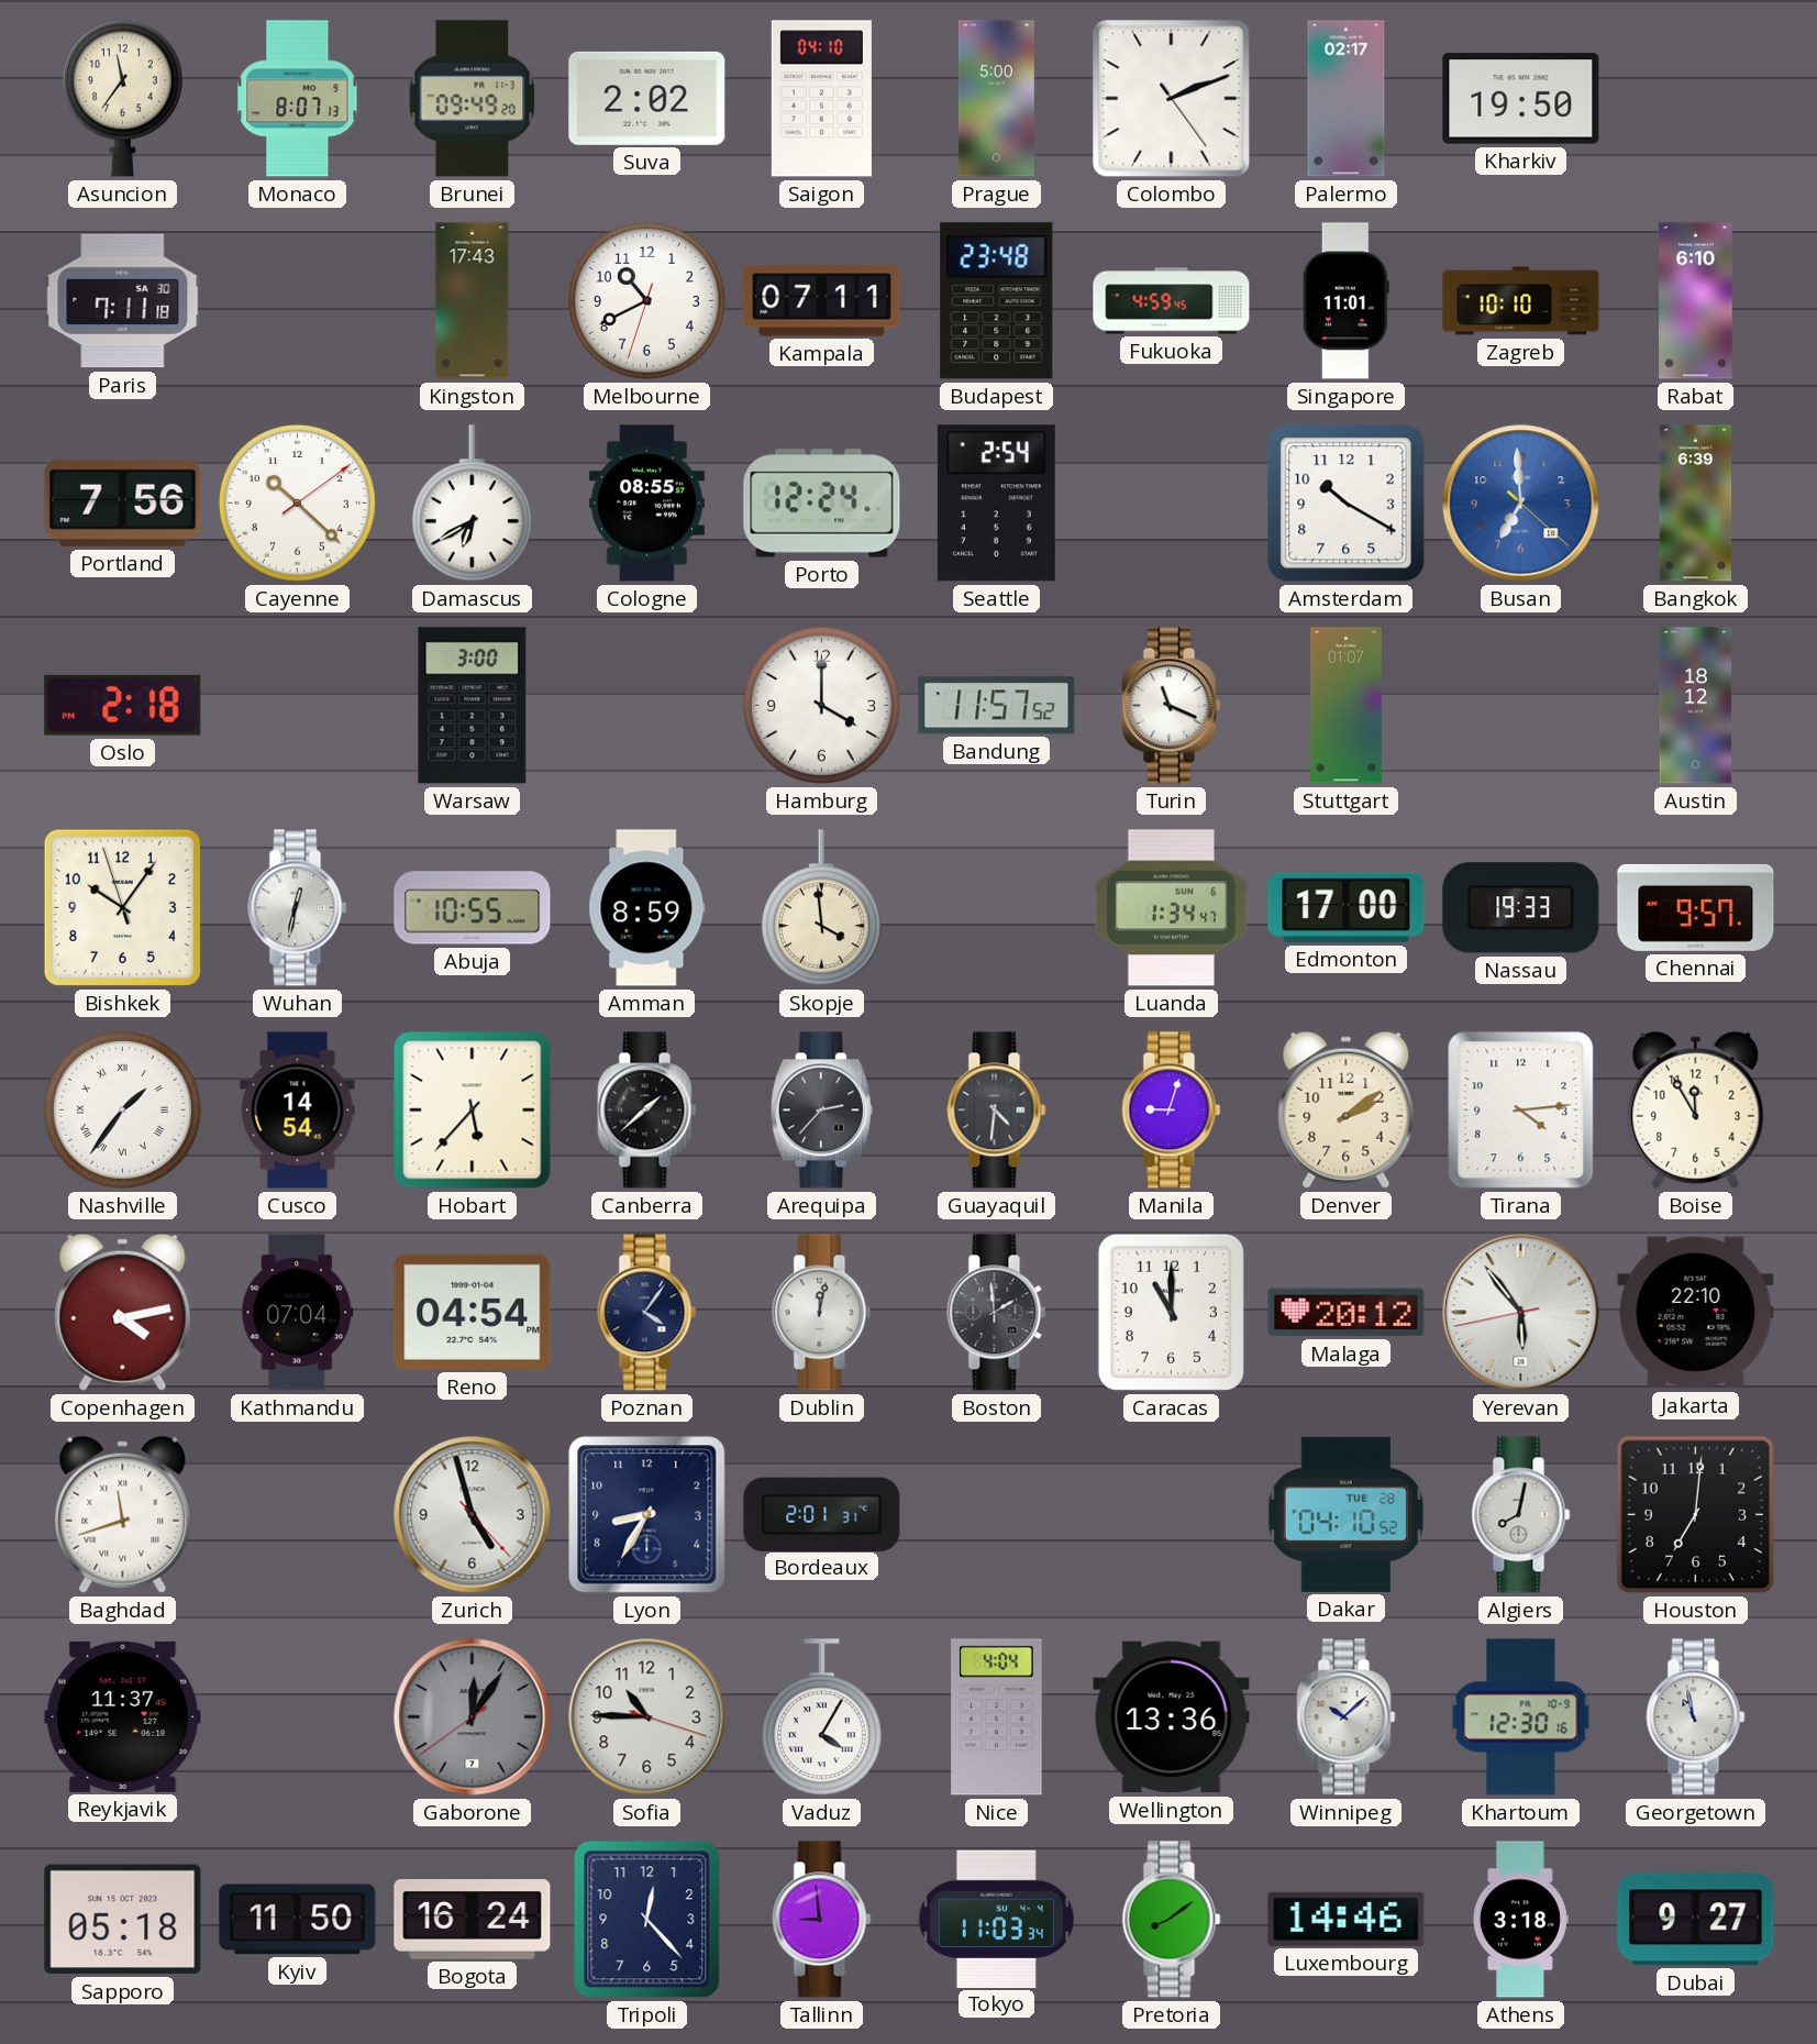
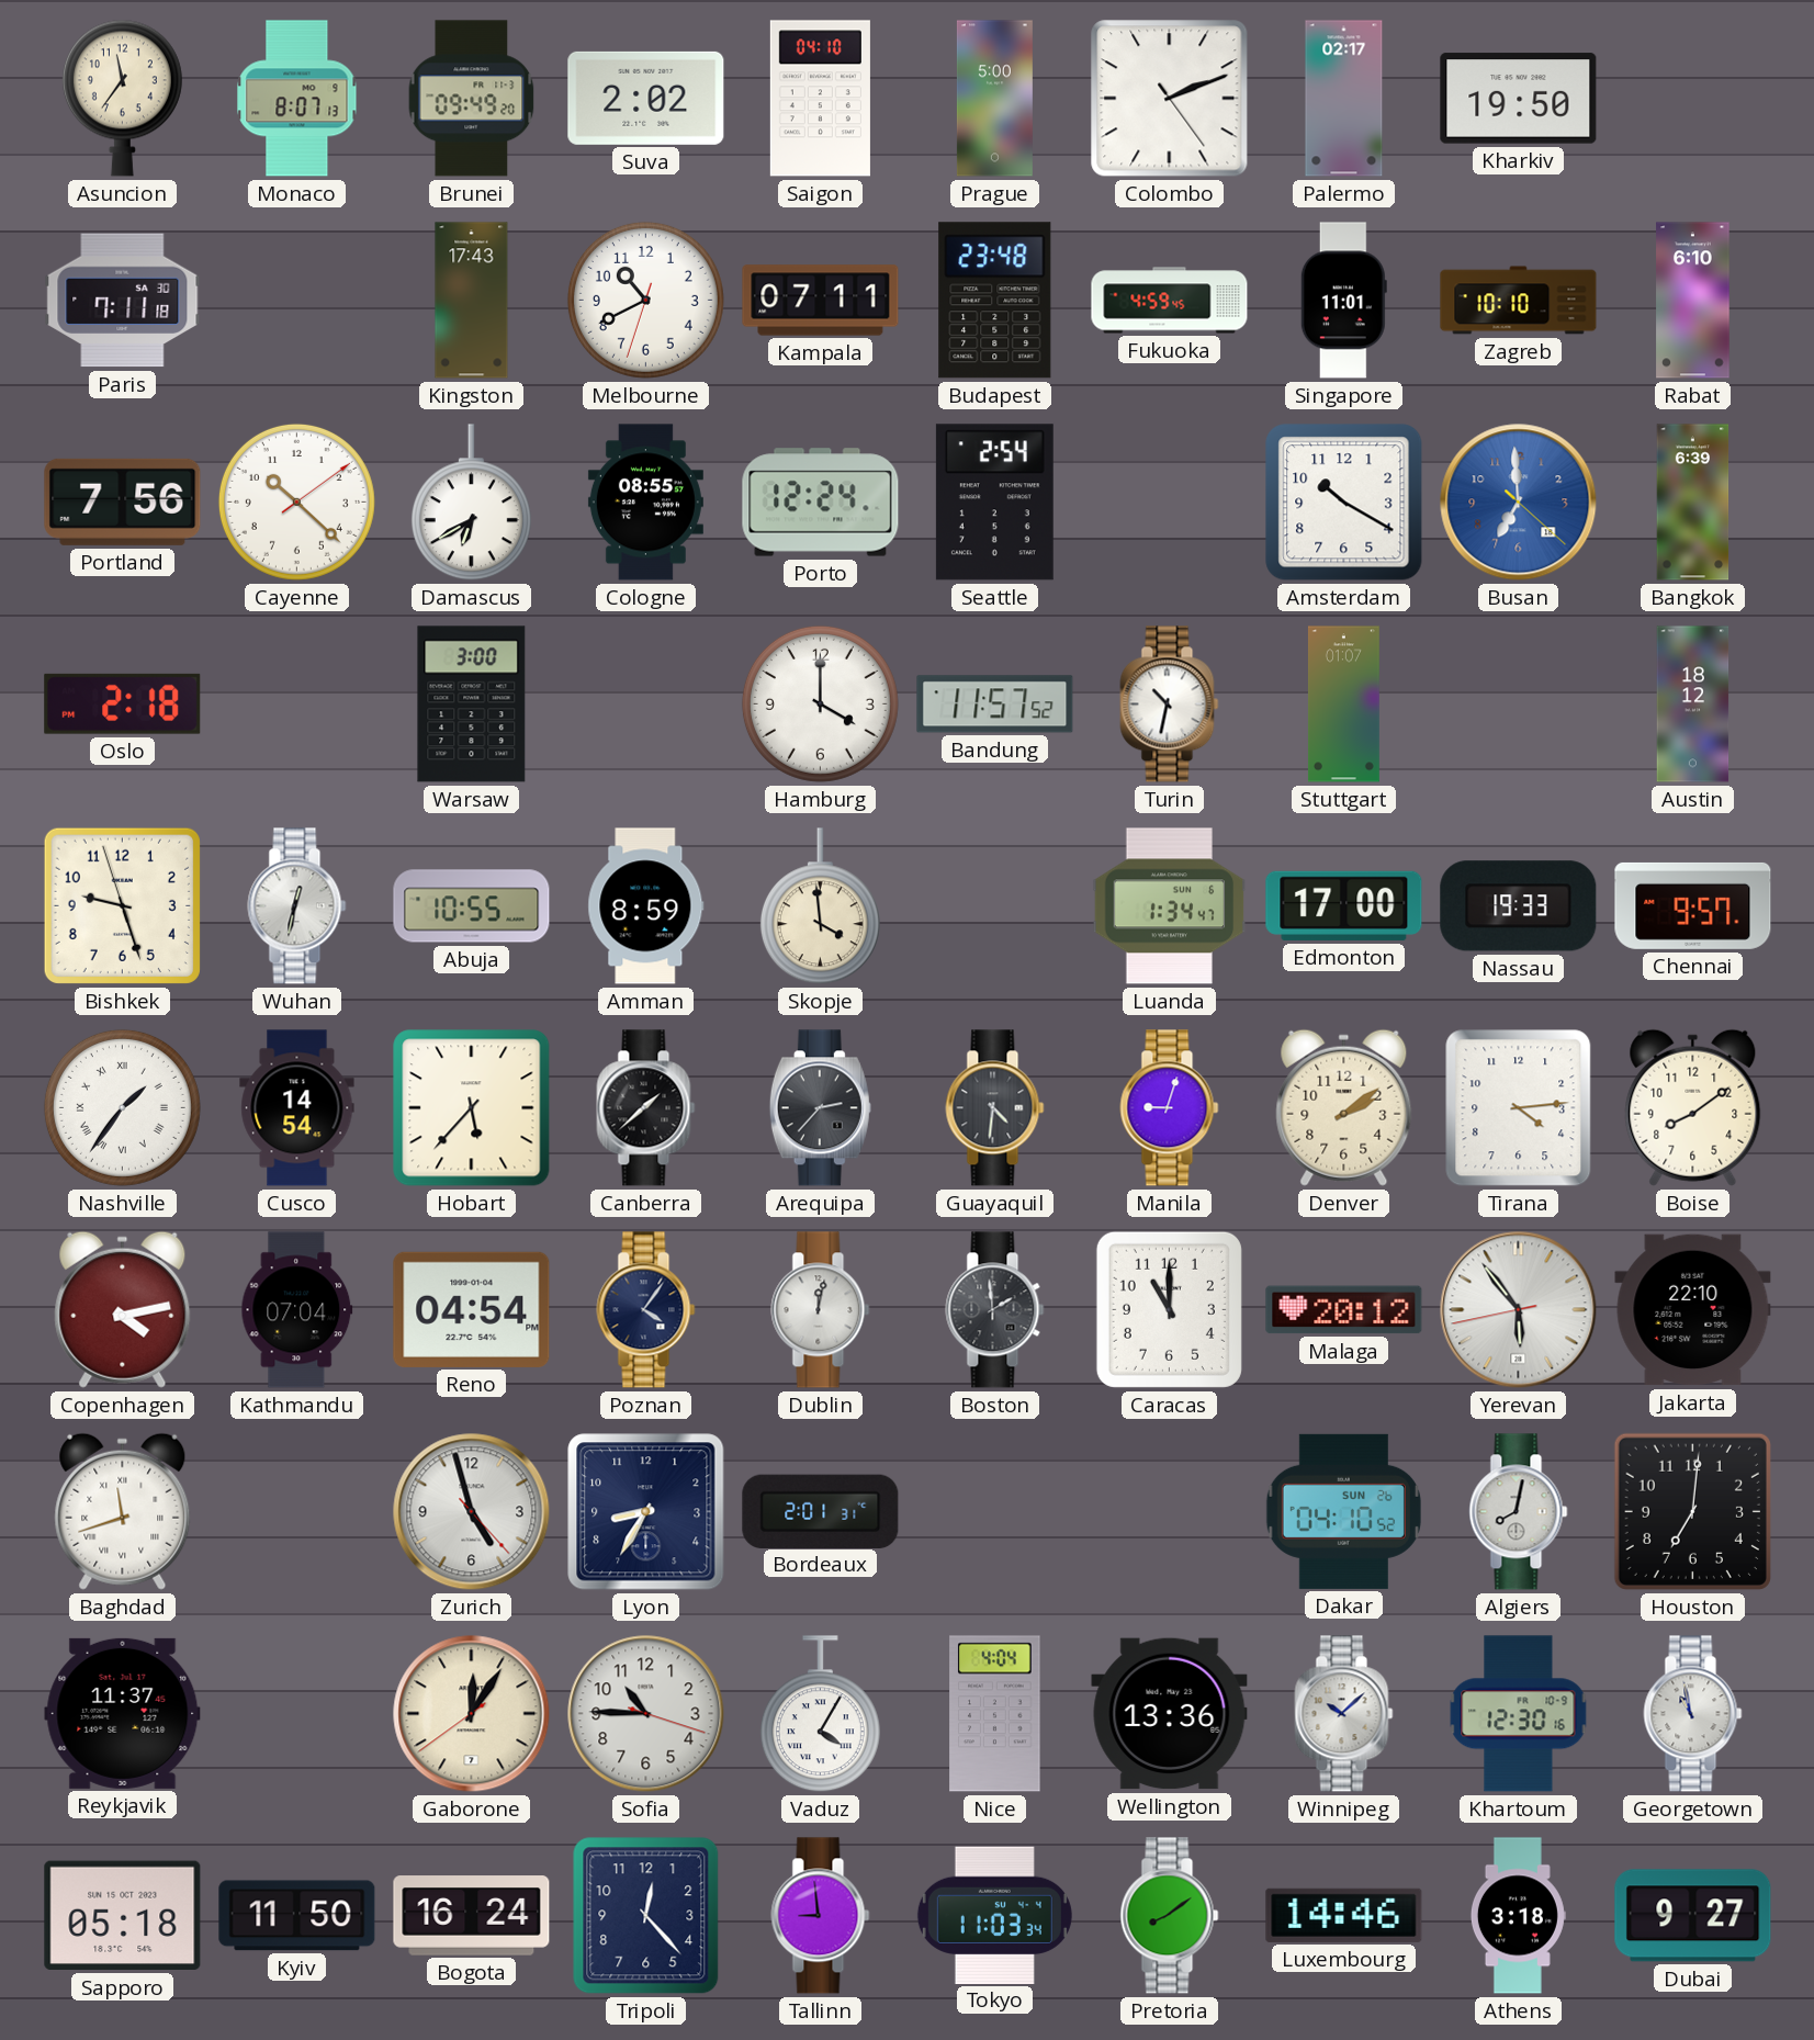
Turin: 11:19 -> 10:32 (1170, 705)
Bishkek: 10:05 -> 9:26 (122, 905)
Boise: 11:55 -> 8:09 (1693, 1107)
Dakar date: TUE 28 -> SUN 26 (1343, 1511)
Gaborone dial: grey -> cream (472, 1714)
